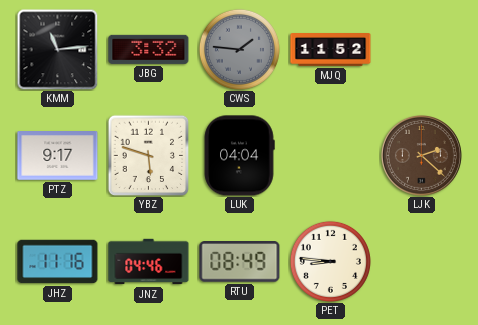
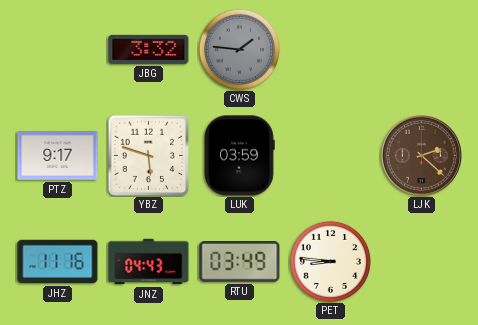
KMM: 11:14 -> none (57, 49)
MJQ: 11:52 -> none (331, 50)
LUK: 04:04 -> 03:59 (239, 156)
JNZ: 04:46 -> 04:43 (149, 262)
RTU: 08:49 -> 03:49 (240, 262)
